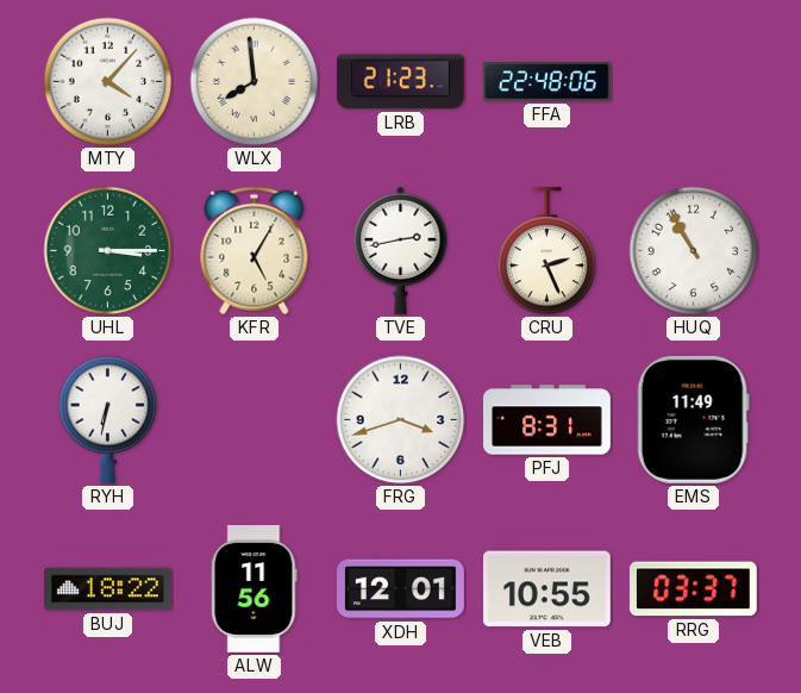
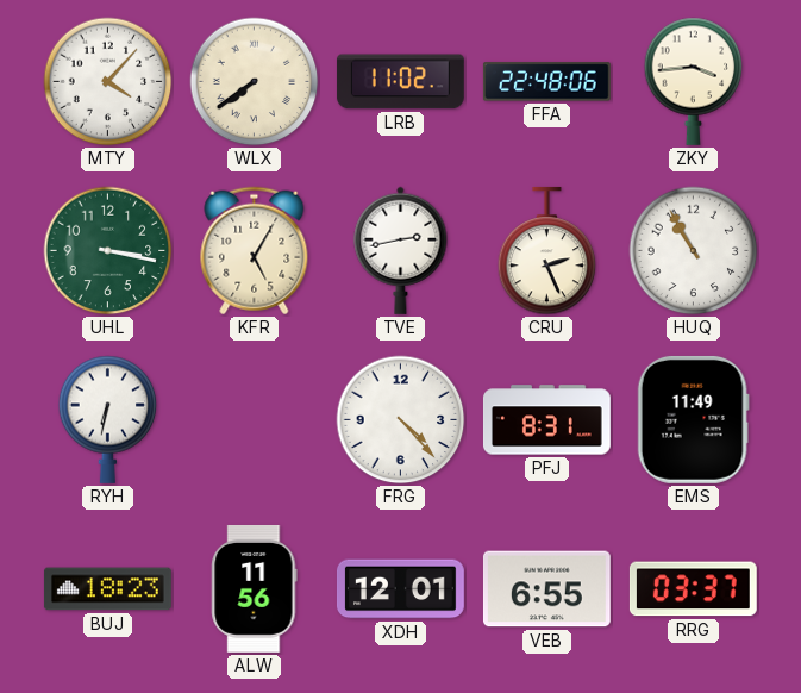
WLX: 7:59 -> 7:39 (255, 82)
LRB: 21:23 -> 11:02 (400, 82)
ZKY: none -> 3:44 (694, 81)
UHL: 3:15 -> 3:17 (108, 251)
FRG: 3:42 -> 4:23 (401, 420)
BUJ: 18:22 -> 18:23 (107, 589)
VEB: 10:55 -> 6:55 (546, 589)
